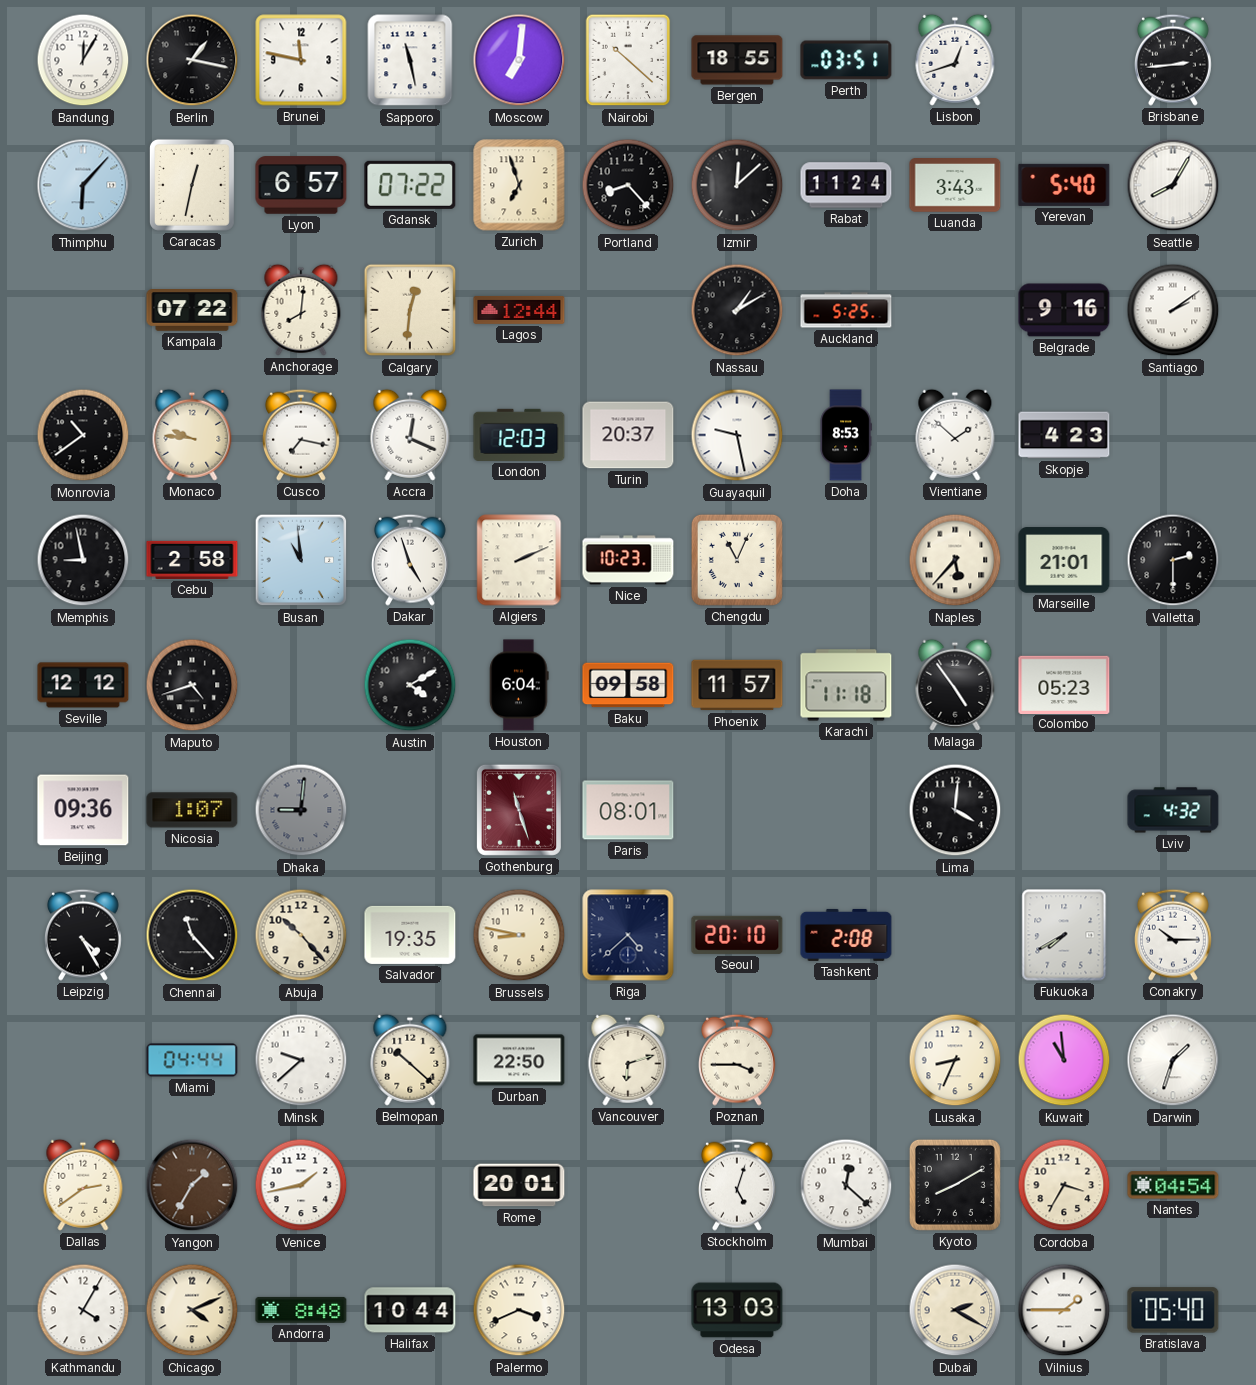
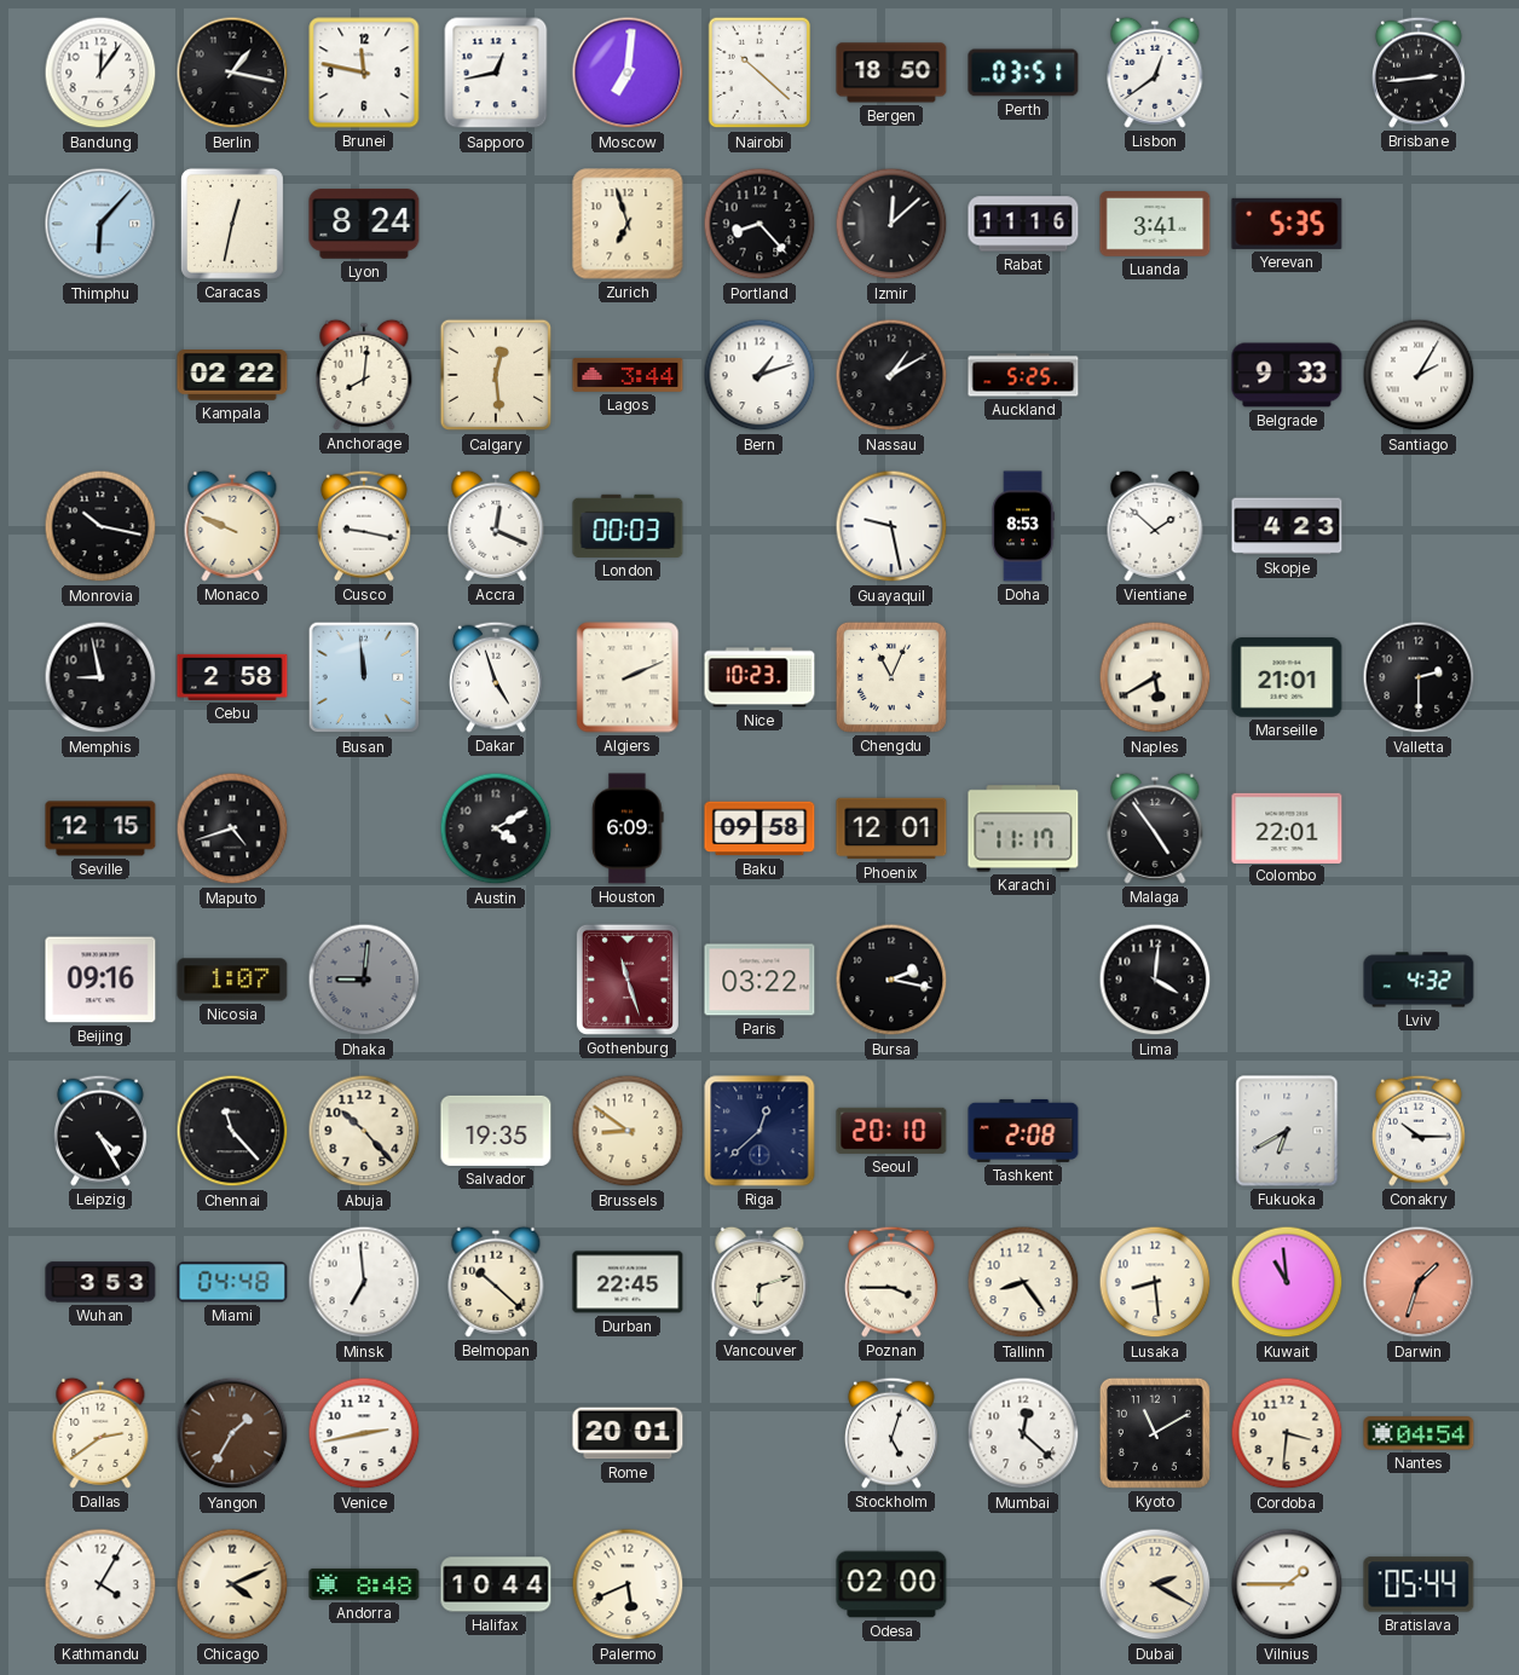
Bandung: 12:05 -> 12:06 (100, 73)
Sapporo: 11:28 -> 12:43 (496, 73)
Bergen: 18:55 -> 18:50 (891, 73)
Lisbon: 12:42 -> 12:39 (1155, 73)
Lyon: 6:57 -> 8:24 (364, 224)
Gdansk: 07:22 -> none (410, 185)
Rabat: 11:24 -> 11:16 (1023, 224)
Luanda: 3:43 -> 3:41 (1155, 225)
Yerevan: 5:40 -> 5:35 (1287, 224)
Seattle: 8:05 -> none (1173, 185)
Kampala: 07:22 -> 02:22 (232, 375)
Calgary: 12:31 -> 12:29 (496, 375)
Lagos: 12:44 -> 3:44 (628, 375)
Bern: none -> 1:12 (759, 375)
Belgrade: 9:16 -> 9:33 (1287, 375)
Santiago: 2:09 -> 2:05 (1419, 375)
Monrovia: 10:39 -> 10:17 (100, 526)
Monaco: 9:46 -> 9:49 (232, 526)
Cusco: 7:17 -> 9:17 (364, 526)
London: 12:03 -> 00:03 (628, 526)
Turin: 20:37 -> none (628, 435)
Busan: 10:59 -> 11:59 (364, 677)
Naples: 5:37 -> 5:40 (1155, 677)
Seville: 12:12 -> 12:15 (100, 828)
Houston: 6:04 -> 6:09 (628, 828)
Phoenix: 11:57 -> 12:01 (891, 828)
Karachi: 11:18 -> 11:17 (1023, 828)
Colombo: 05:23 -> 22:01 (1287, 827)
Beijing: 09:36 -> 09:16 (100, 980)
Paris: 08:01 -> 03:22 (759, 980)
Bursa: none -> 2:17 (891, 980)
Brussels: 8:47 -> 8:51 (628, 1131)
Riga: 4:38 -> 12:38 (759, 1131)
Fukuoka: 7:40 -> 6:40 (1287, 1131)
Wuhan: none -> 3:53 (100, 1282)
Miami: 04:44 -> 04:48 (232, 1282)
Minsk: 9:38 -> 6:59 (364, 1282)
Durban: 22:50 -> 22:45 (628, 1282)
Tallinn: none -> 8:24 (1023, 1282)
Lusaka: 8:34 -> 8:29 (1155, 1282)
Darwin dial: white -> salmon (1419, 1282)
Venice: 1:43 -> 2:43 (364, 1433)
Kyoto: 8:10 -> 11:10 (1155, 1433)
Cordoba: 3:35 -> 3:31 (1287, 1433)
Palermo: 3:41 -> 5:41 (628, 1584)
Odesa: 13:03 -> 02:00 (891, 1584)
Bratislava: 05:40 -> 05:44 (1419, 1584)
